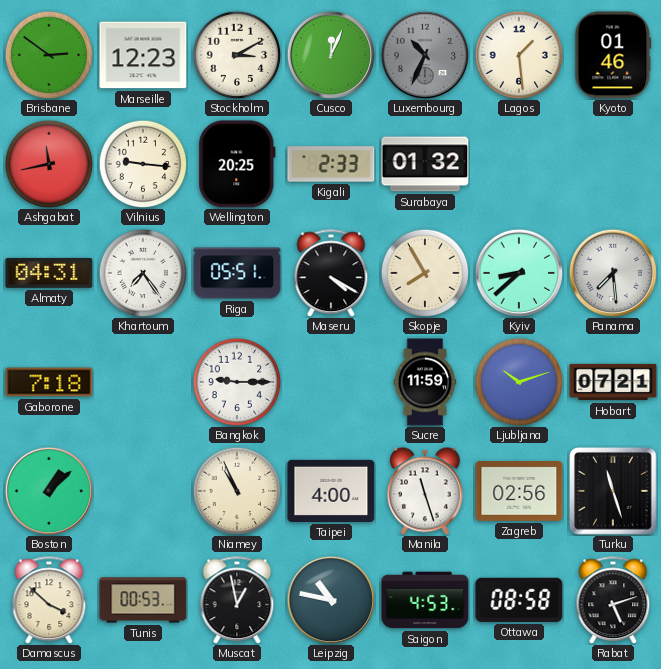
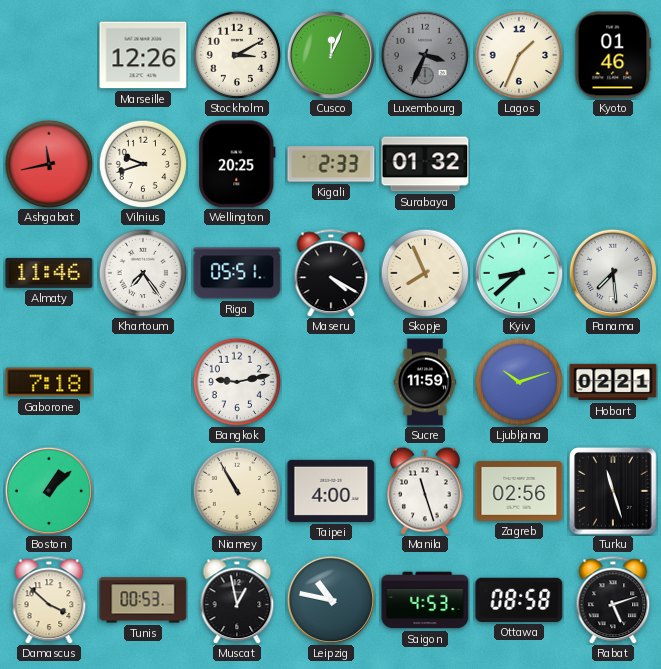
Brisbane: 2:51 -> none (49, 55)
Marseille: 12:23 -> 12:26 (143, 55)
Luxembourg: 10:34 -> 3:34 (424, 54)
Lagos: 1:29 -> 1:34 (519, 55)
Vilnius: 9:16 -> 9:42 (143, 164)
Almaty: 04:31 -> 11:46 (49, 273)
Skopje: 7:55 -> 7:56 (425, 273)
Bangkok: 9:15 -> 9:13 (237, 382)
Hobart: 07:21 -> 02:21 (613, 382)
Niamey: 10:56 -> 10:55 (237, 491)
